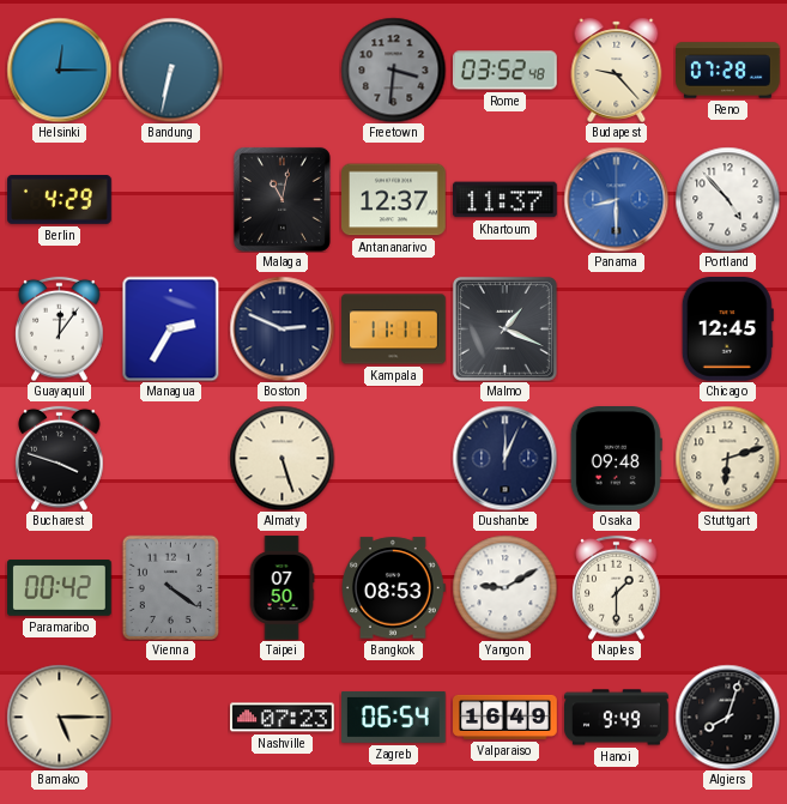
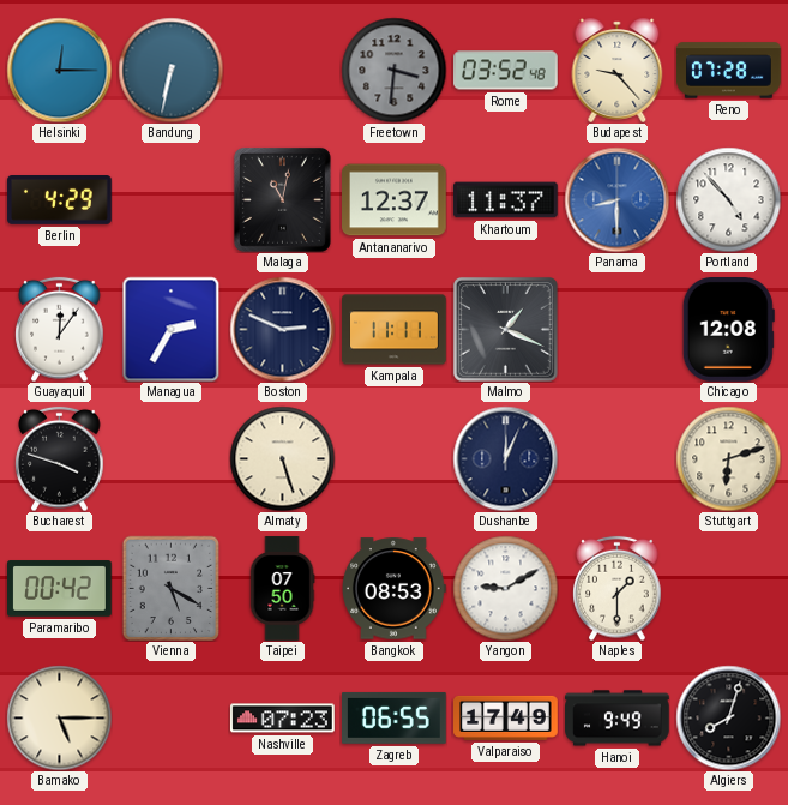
Chicago: 12:45 -> 12:08 (728, 330)
Osaka: 09:48 -> none (616, 459)
Vienna: 4:21 -> 5:20 (172, 588)
Zagreb: 06:54 -> 06:55 (395, 717)
Valparaiso: 16:49 -> 17:49 (506, 717)
